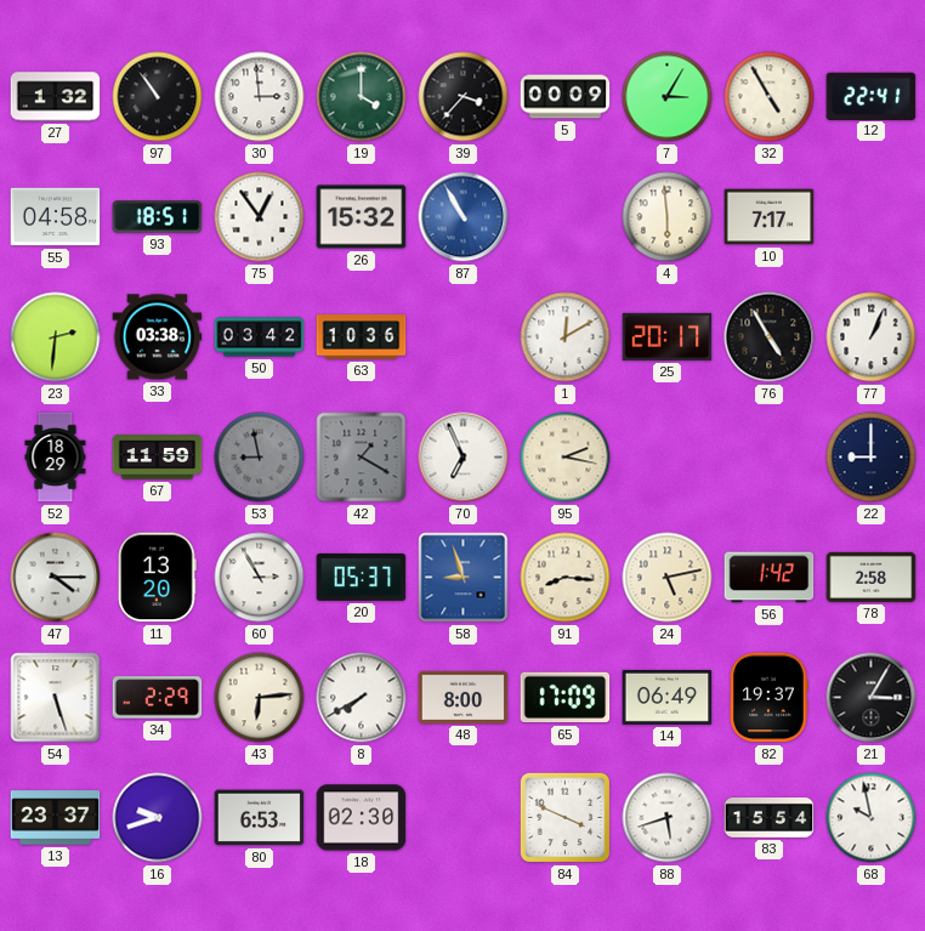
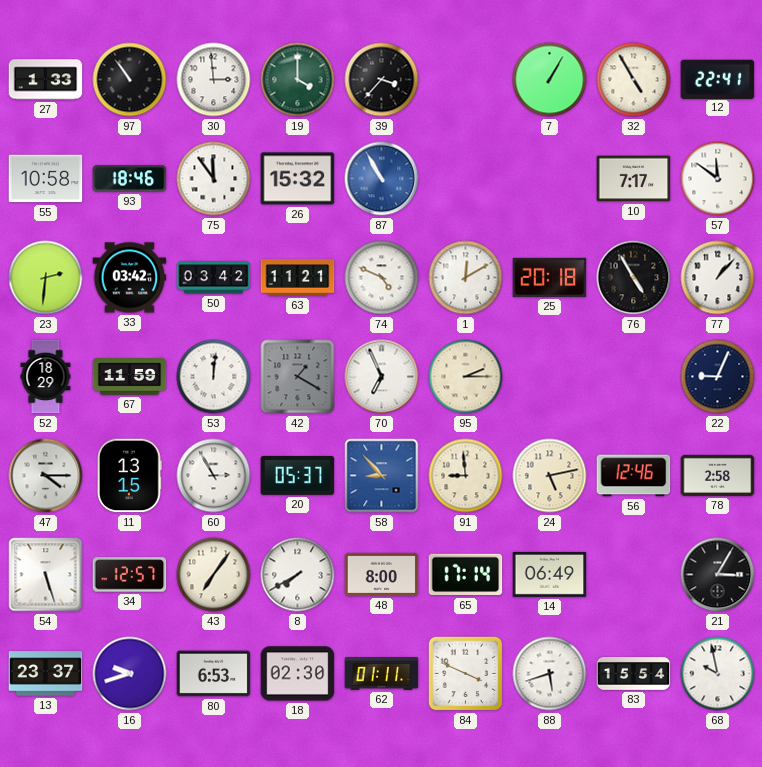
27: 1:32 -> 1:33 (46, 80)
5: 00:09 -> none (566, 97)
7: 3:05 -> 1:05 (550, 80)
55: 04:58 -> 10:58 (46, 179)
93: 18:51 -> 18:46 (130, 179)
75: 12:54 -> 11:54 (214, 179)
4: 5:59 -> none (668, 217)
57: none -> 11:51 (718, 179)
33: 03:38 -> 03:42 (130, 278)
63: 10:36 -> 11:21 (298, 278)
74: none -> 4:49 (382, 278)
25: 20:17 -> 20:18 (550, 277)
77: 1:04 -> 1:07 (718, 278)
53: 8:58 -> 12:01 (214, 377)
53 dial: grey -> white (214, 377)
95: 2:17 -> 2:15 (466, 377)
22: 9:00 -> 9:04 (718, 377)
11: 13:20 -> 13:15 (130, 476)
58: 8:57 -> 8:53 (382, 476)
91: 8:16 -> 8:59 (466, 476)
56: 1:42 -> 12:46 (634, 476)
34: 2:29 -> 12:57 (130, 575)
43: 6:14 -> 7:06 (214, 575)
65: 17:09 -> 17:14 (466, 575)
82: 19:37 -> none (768, 698)
62: none -> 01:11 (382, 674)
